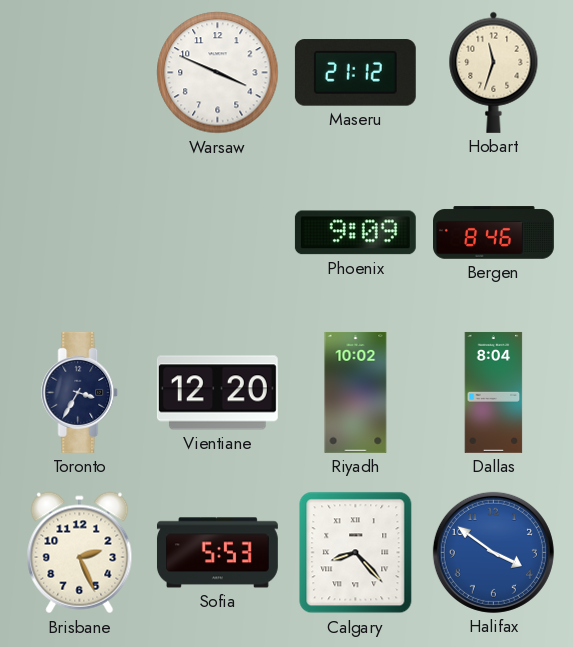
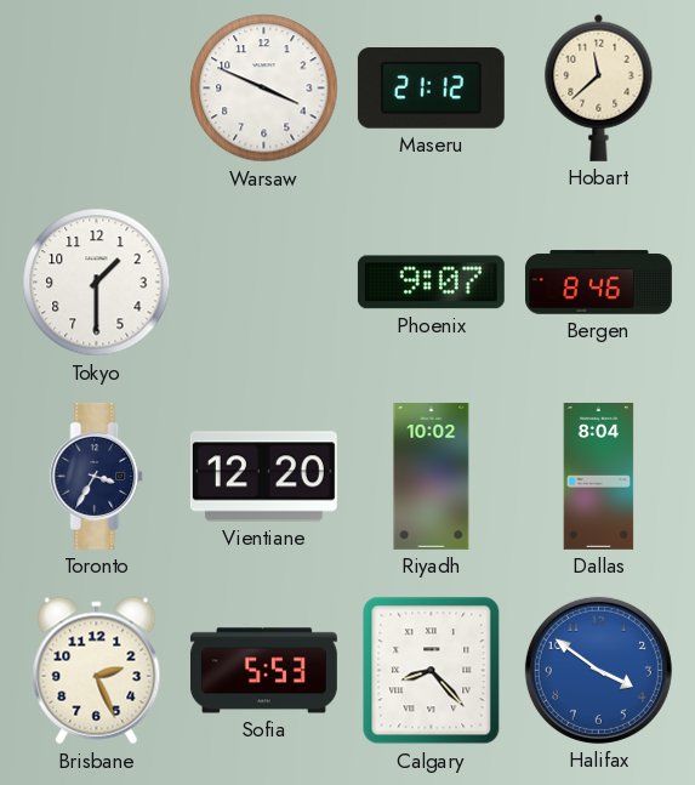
Hobart: 11:33 -> 11:38 (599, 87)
Tokyo: none -> 1:30 (97, 283)
Phoenix: 9:09 -> 9:07 (431, 283)
